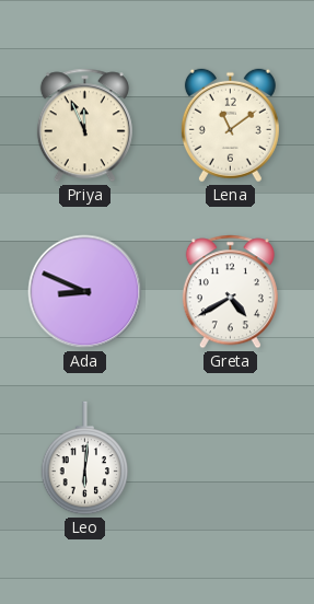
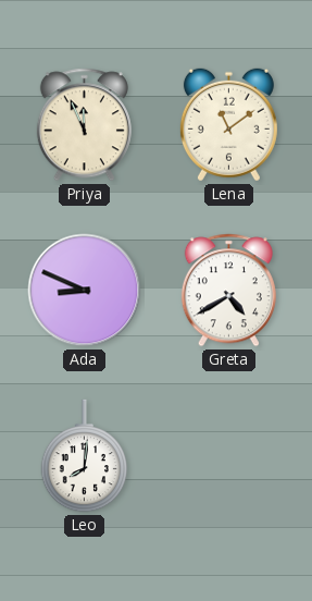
Leo: 6:01 -> 8:01 (85, 456)
